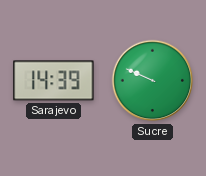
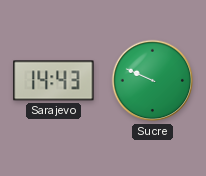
Sarajevo: 14:39 -> 14:43 (54, 81)
